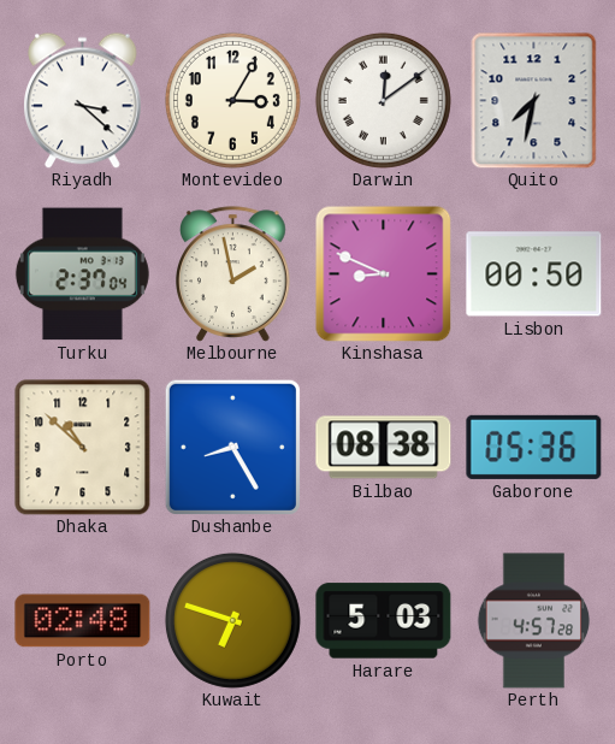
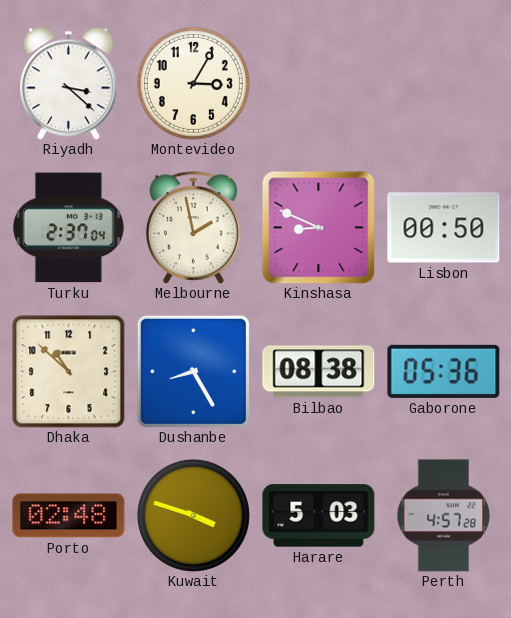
Darwin: 12:09 -> none (383, 100)
Quito: 7:32 -> none (534, 100)
Kuwait: 6:48 -> 3:48 (193, 515)
